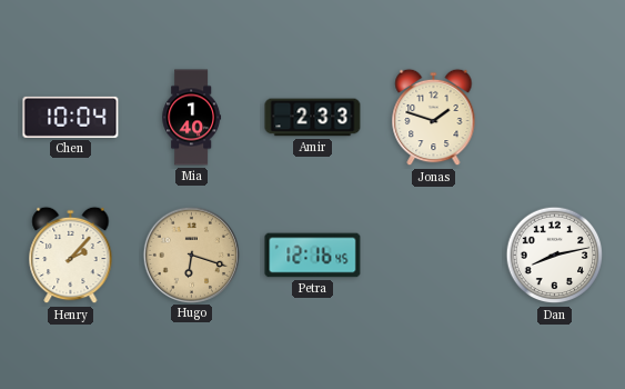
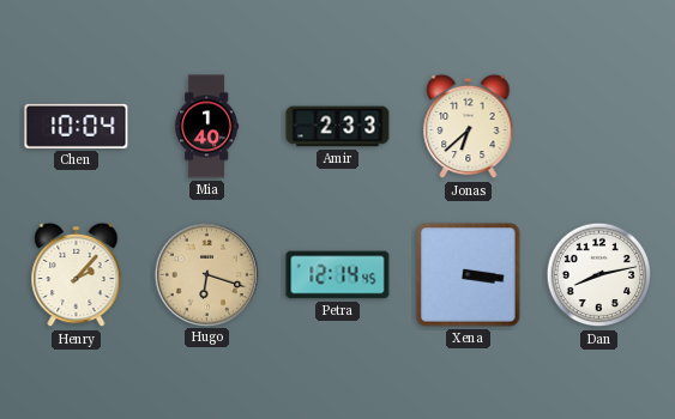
Jonas: 1:48 -> 6:38 (469, 127)
Petra: 12:16 -> 12:14 (338, 275)
Xena: none -> 3:16 (469, 275)
